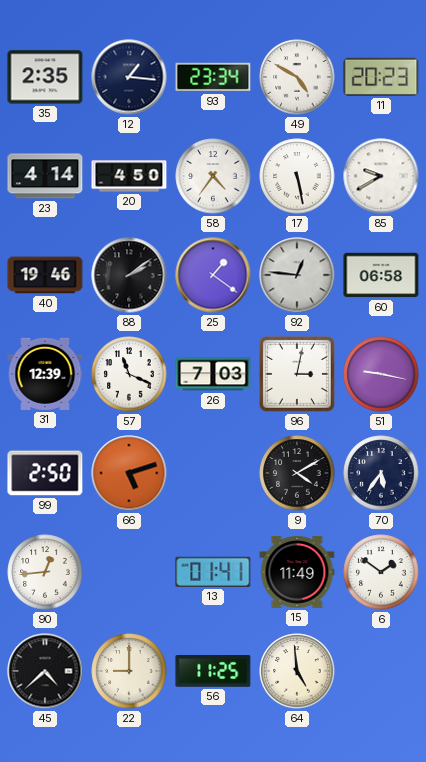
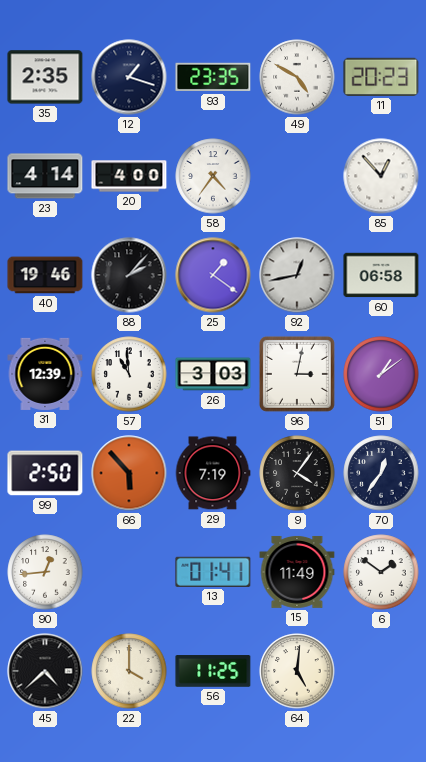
12: 1:16 -> 1:18 (129, 77)
93: 23:34 -> 23:35 (213, 77)
20: 4:50 -> 4:00 (129, 176)
17: 5:28 -> none (297, 176)
85: 9:40 -> 12:53 (381, 176)
88: 2:09 -> 2:07 (129, 275)
92: 12:46 -> 12:43 (297, 275)
57: 11:19 -> 10:59 (129, 374)
26: 7:03 -> 3:03 (213, 374)
51: 9:17 -> 1:09 (381, 374)
66: 5:12 -> 5:53 (129, 473)
29: none -> 7:19 (213, 473)
9: 4:10 -> 4:06 (297, 473)
70: 5:36 -> 12:36 (381, 473)
22: 9:00 -> 4:00 (129, 671)
64: 4:59 -> 5:01 (297, 671)
